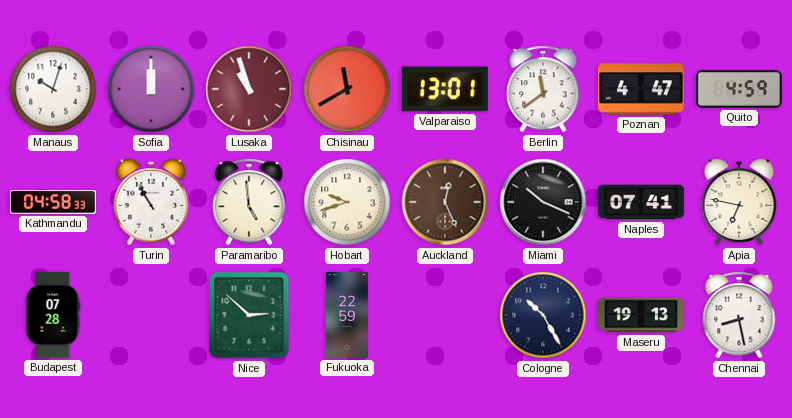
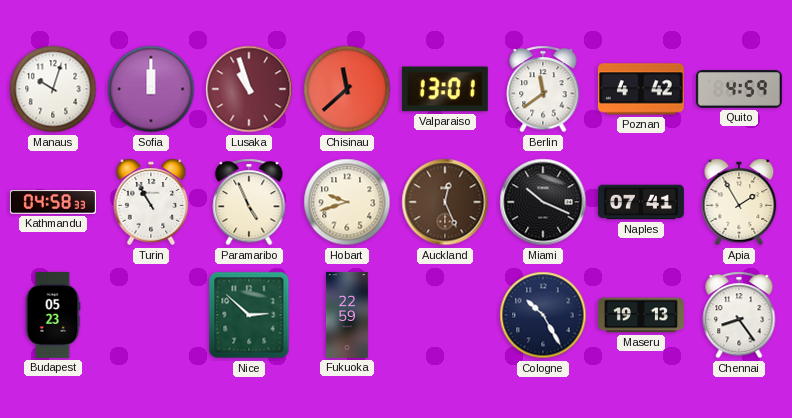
Chisinau: 11:40 -> 11:38 (347, 89)
Poznan: 4:47 -> 4:42 (641, 89)
Paramaribo: 4:59 -> 4:56 (249, 202)
Apia: 6:47 -> 1:55 (739, 202)
Budapest: 07:28 -> 05:23 (53, 315)
Chennai: 8:28 -> 8:24 (739, 315)
